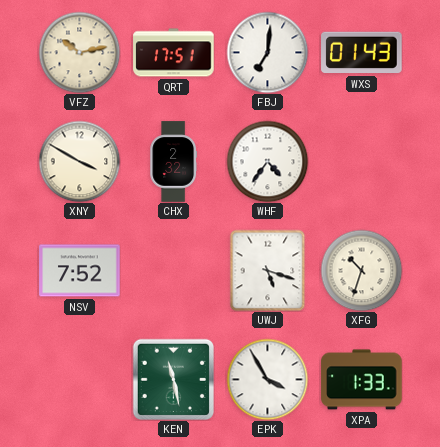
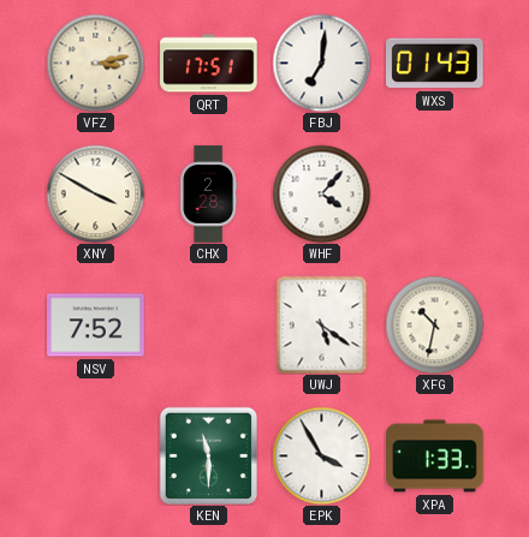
VFZ: 10:13 -> 3:13 (95, 62)
CHX: 2:32 -> 2:28 (209, 195)
WHF: 4:36 -> 4:07 (321, 193)
UWJ: 5:18 -> 5:21 (322, 324)
XFG: 10:33 -> 10:32 (434, 324)
KEN: 11:28 -> 11:30 (208, 455)
